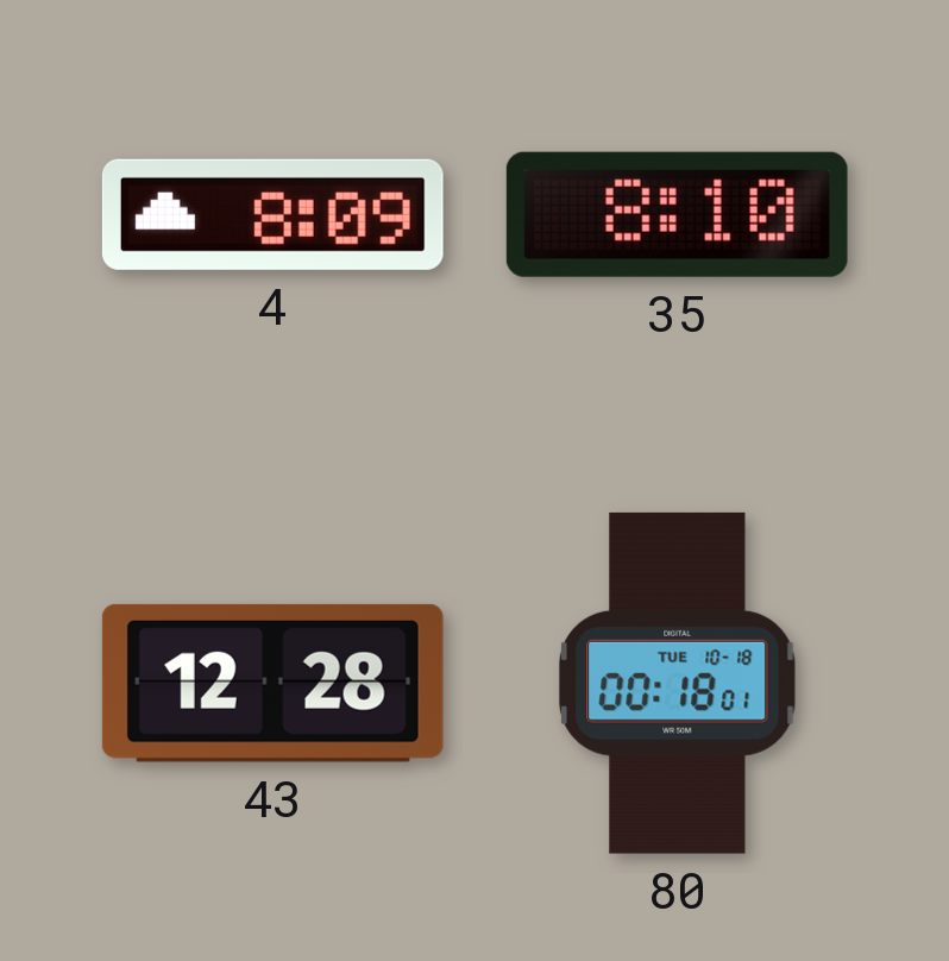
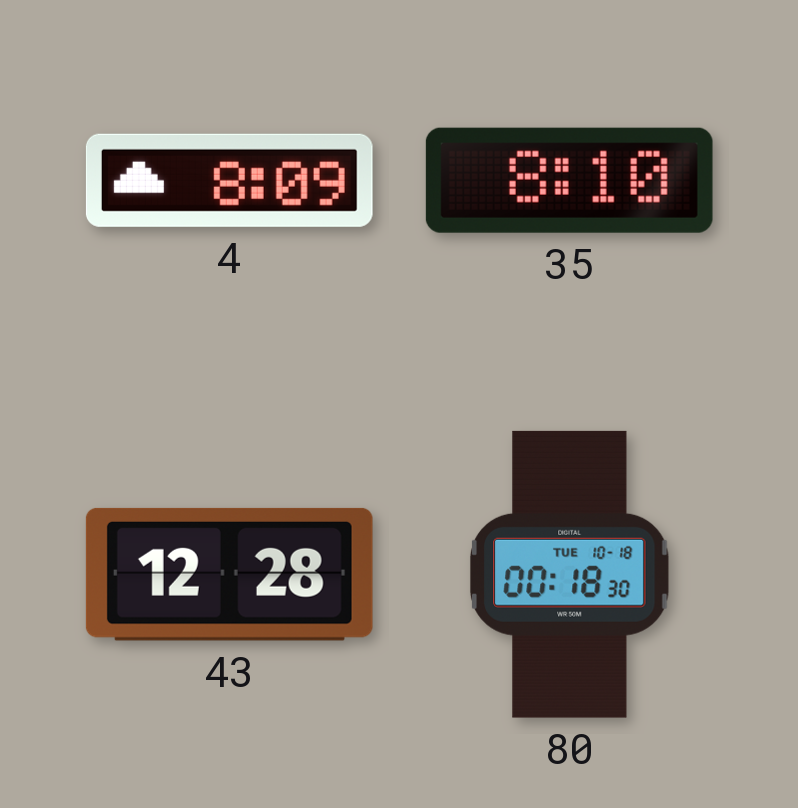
80: 00:18:01 -> 00:18:30 (570, 574)
